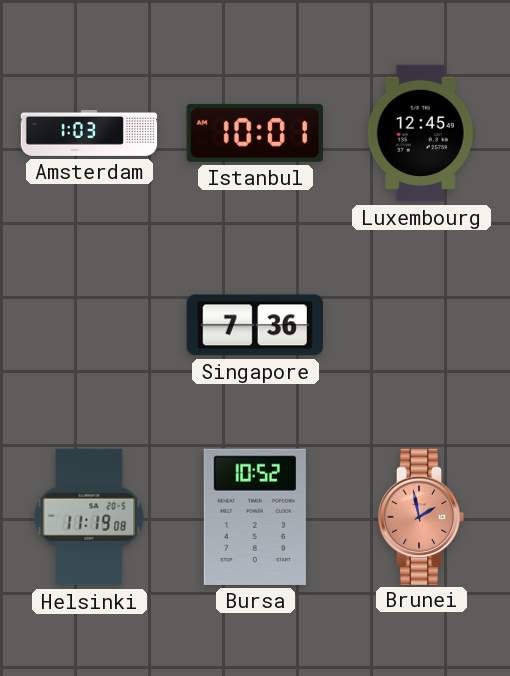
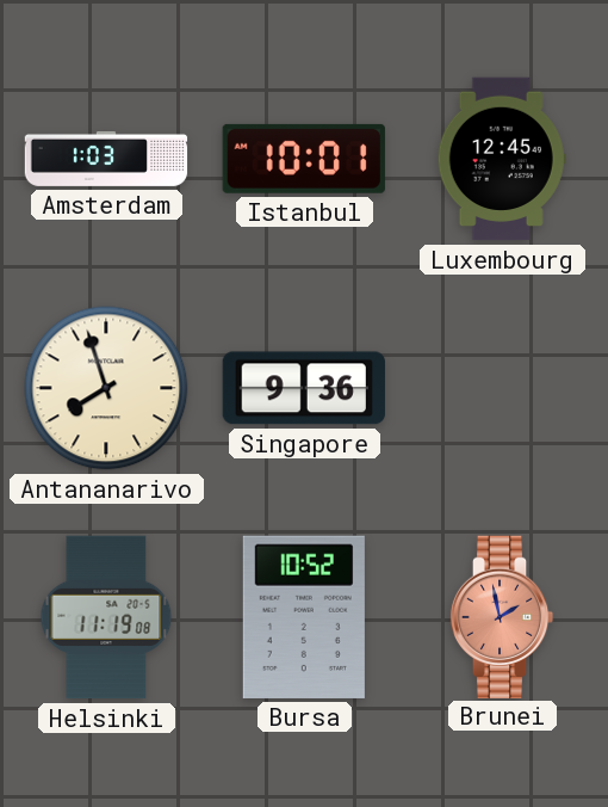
Antananarivo: none -> 7:57 (106, 388)
Singapore: 7:36 -> 9:36 (304, 388)
